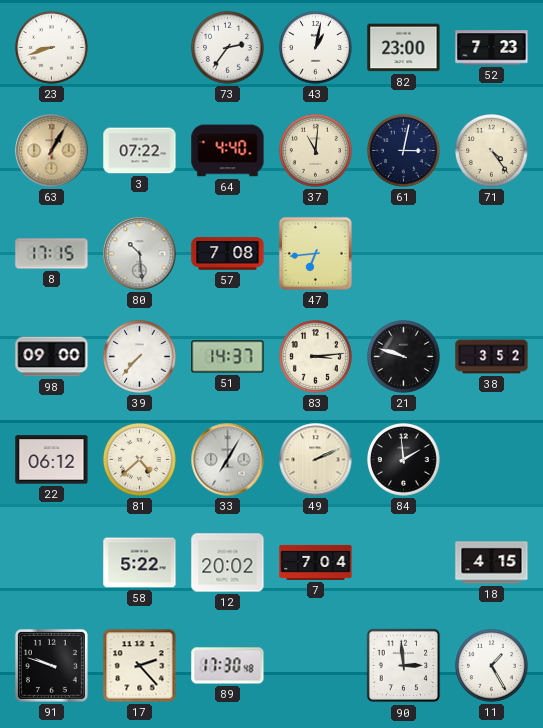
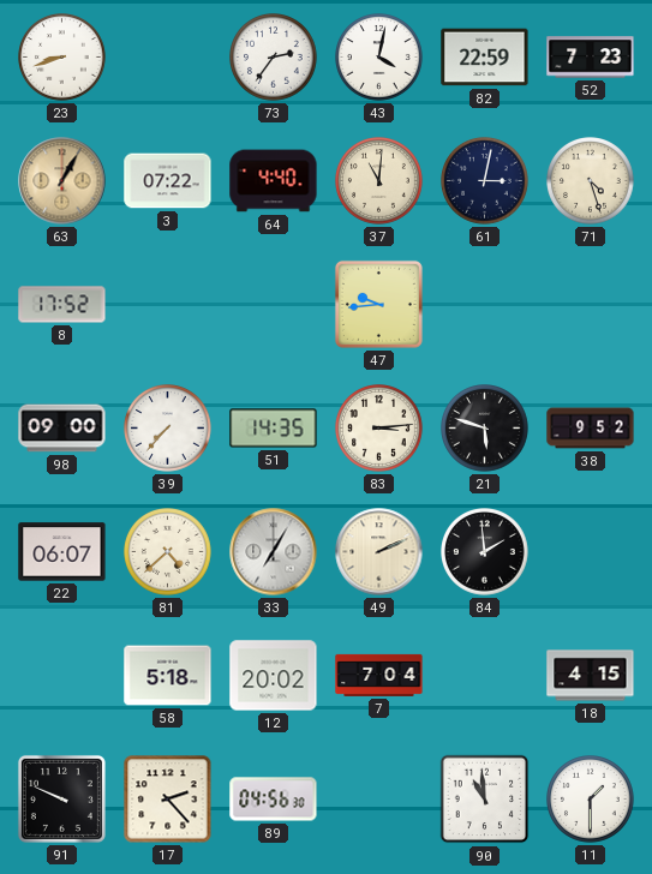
43: 1:02 -> 4:02 (379, 58)
82: 23:00 -> 22:59 (485, 58)
71: 4:24 -> 4:27 (591, 181)
8: 17:15 -> 17:52 (62, 305)
80: 10:29 -> none (140, 254)
57: 7:08 -> none (228, 254)
47: 6:44 -> 9:44 (378, 304)
51: 14:37 -> 14:35 (274, 429)
21: 9:48 -> 5:48 (485, 429)
38: 3:52 -> 9:52 (591, 429)
22: 06:12 -> 06:07 (62, 552)
58: 5:22 -> 5:18 (168, 676)
91: 9:48 -> 9:49 (61, 798)
89: 17:30 -> 04:56 (274, 800)
90: 2:59 -> 10:59 (485, 800)
11: 1:25 -> 1:30 (591, 800)
